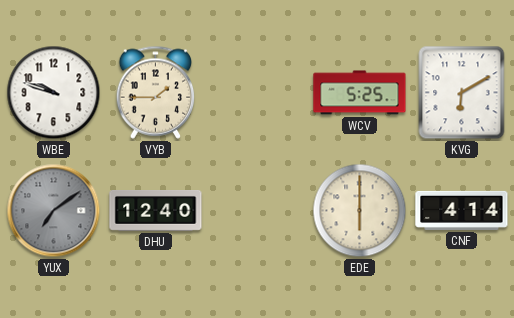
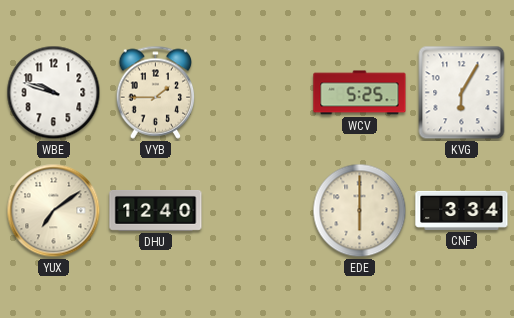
KVG: 6:10 -> 6:05 (462, 93)
YUX dial: grey -> cream (54, 211)
CNF: 4:14 -> 3:34 (462, 210)
